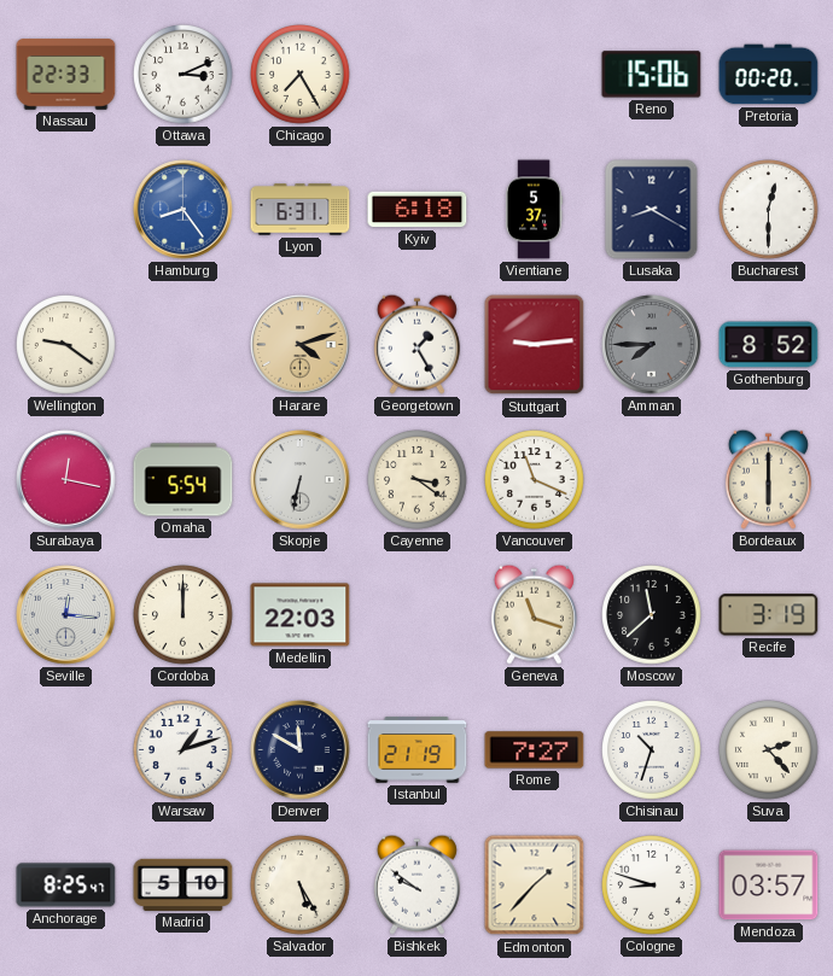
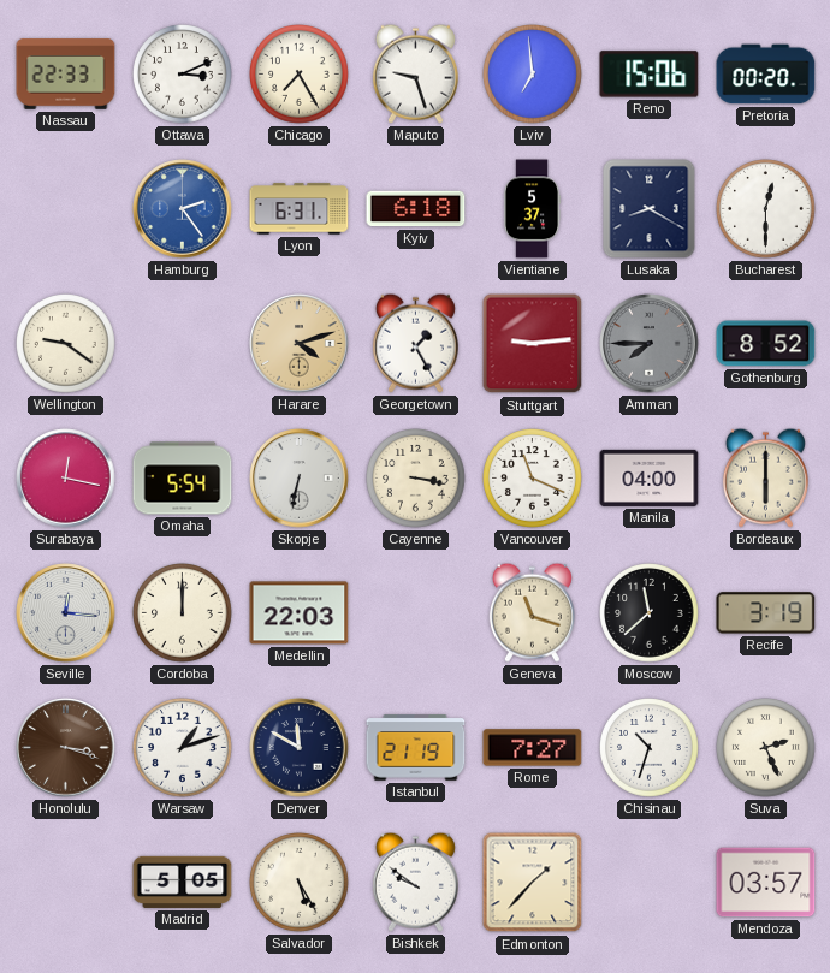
Maputo: none -> 9:27 (415, 73)
Lviv: none -> 6:59 (533, 75)
Hamburg: 8:24 -> 2:24 (183, 209)
Cayenne: 3:21 -> 3:17 (416, 479)
Manila: none -> 04:00 (650, 477)
Honolulu: none -> 3:18 (66, 748)
Suva: 2:23 -> 2:26 (766, 748)
Anchorage: 8:25 -> none (66, 886)
Madrid: 5:10 -> 5:05 (183, 882)
Cologne: 8:48 -> none (652, 886)
